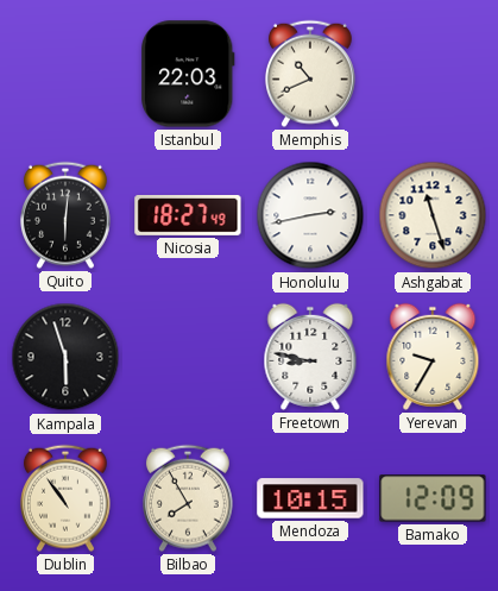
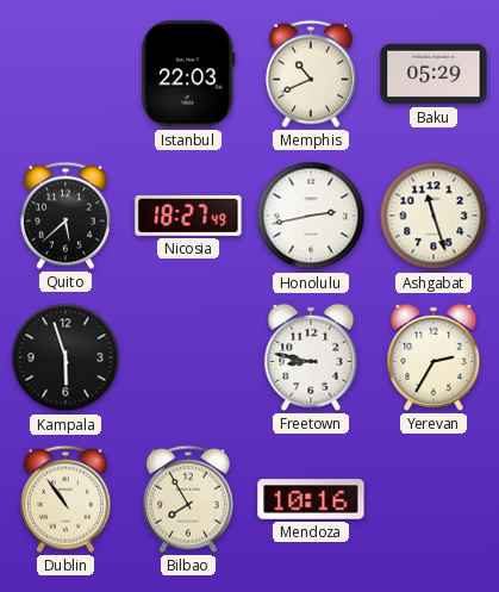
Baku: none -> 05:29 (433, 74)
Quito: 6:01 -> 5:38 (66, 216)
Yerevan: 9:35 -> 2:35 (433, 357)
Mendoza: 10:15 -> 10:16 (311, 499)
Bamako: 12:09 -> none (433, 498)
